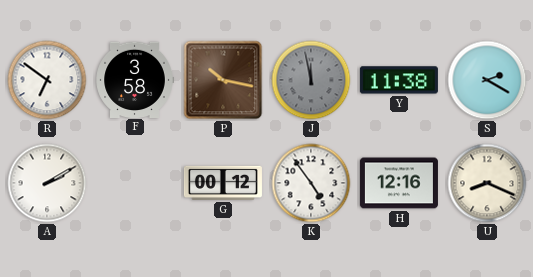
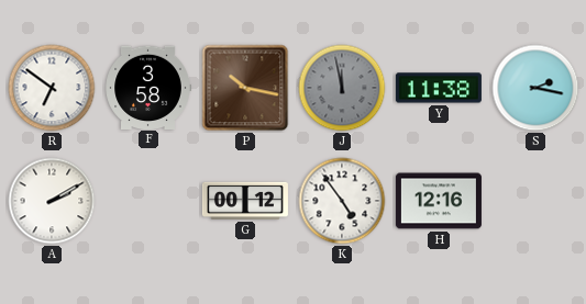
S: 2:20 -> 2:17 (535, 88)
U: 8:19 -> none (487, 183)
